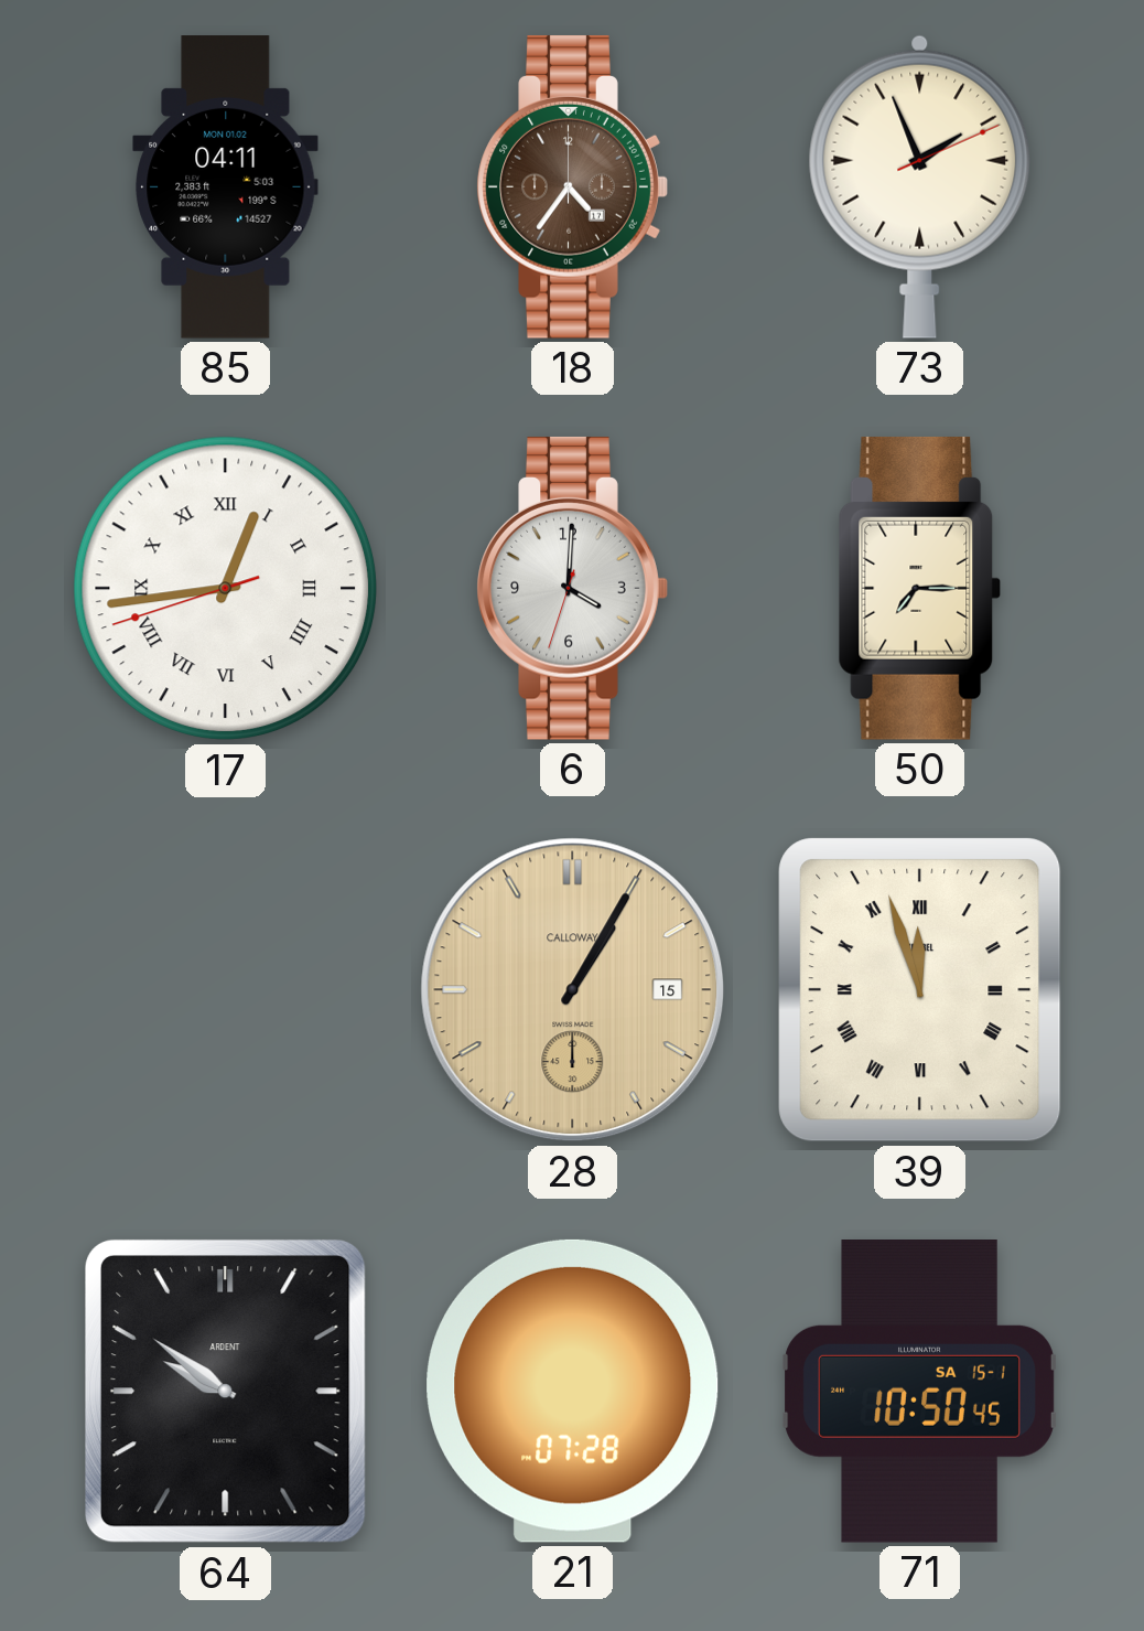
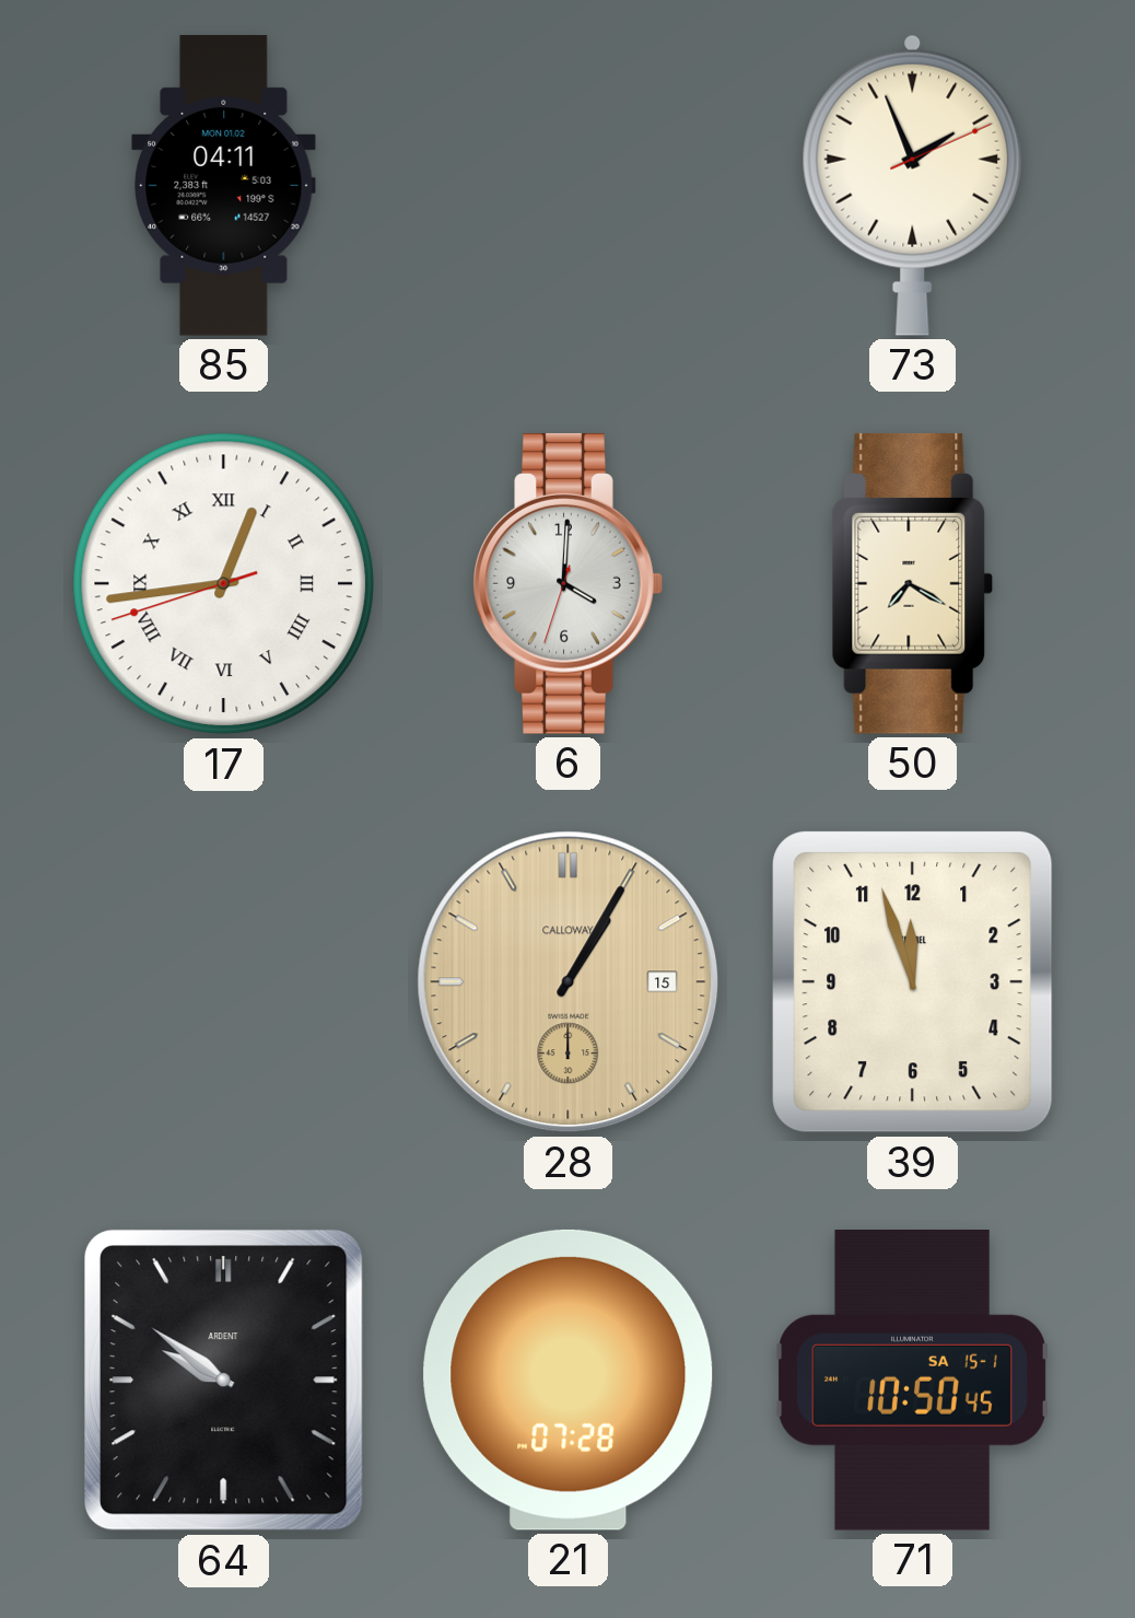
18: 4:36 -> none (572, 186)
50: 7:15 -> 7:20 (913, 583)
39 numerals: Roman -> Arabic (913, 982)
